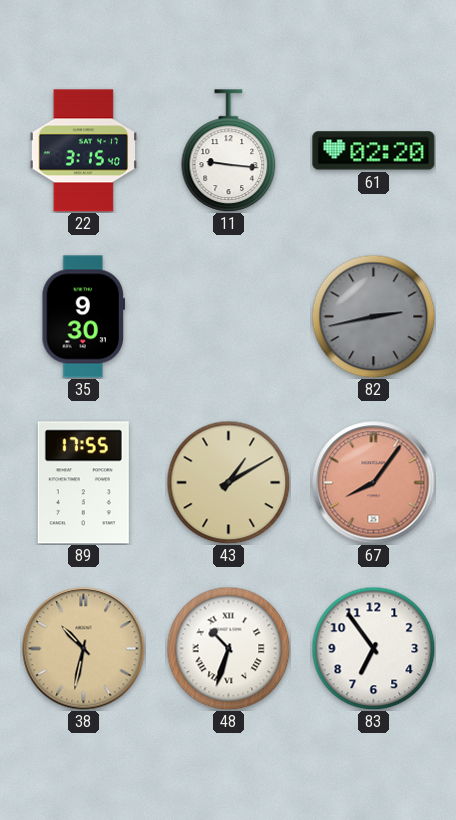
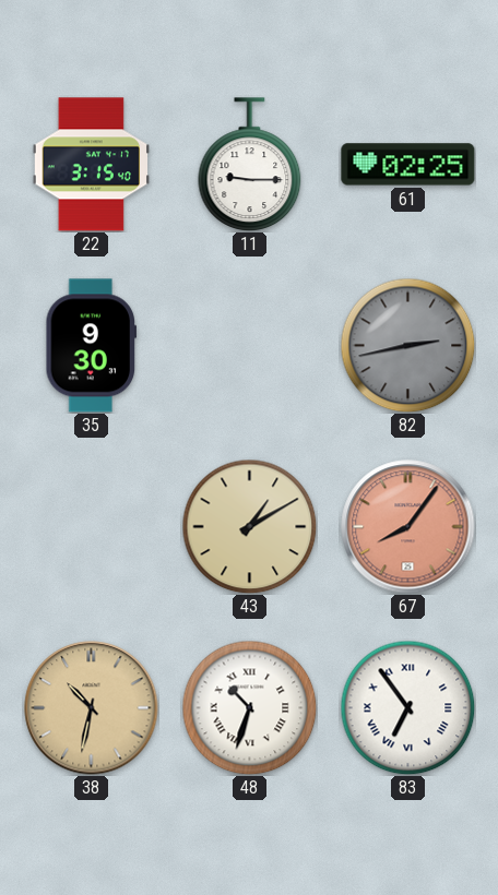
11: 9:16 -> 9:15 (250, 164)
61: 02:20 -> 02:25 (408, 165)
89: 17:55 -> none (83, 483)
83 numerals: Arabic -> Roman (407, 707)
